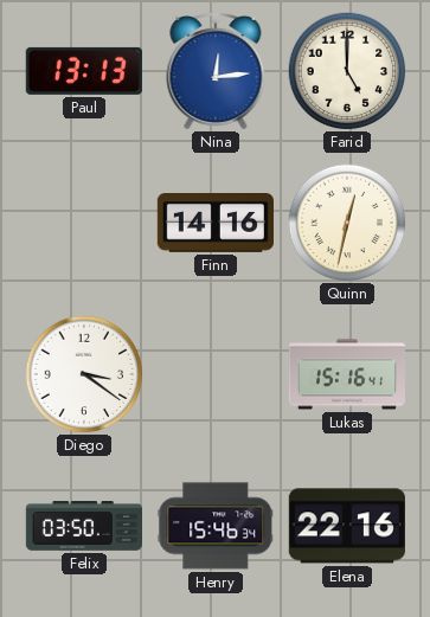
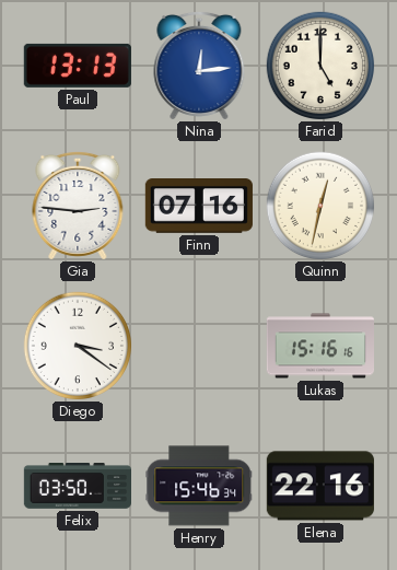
Gia: none -> 2:46 (78, 206)
Finn: 14:16 -> 07:16 (199, 207)
Lukas: 15:16:41 -> 15:16:16 (319, 346)
